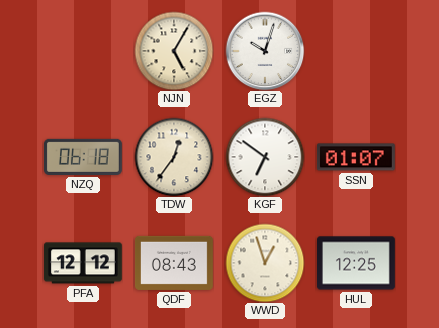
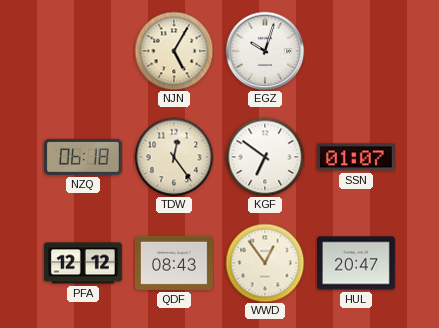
TDW: 12:36 -> 12:24 (174, 157)
WWD: 12:57 -> 12:54 (265, 263)
HUL: 12:25 -> 20:47 (357, 263)
